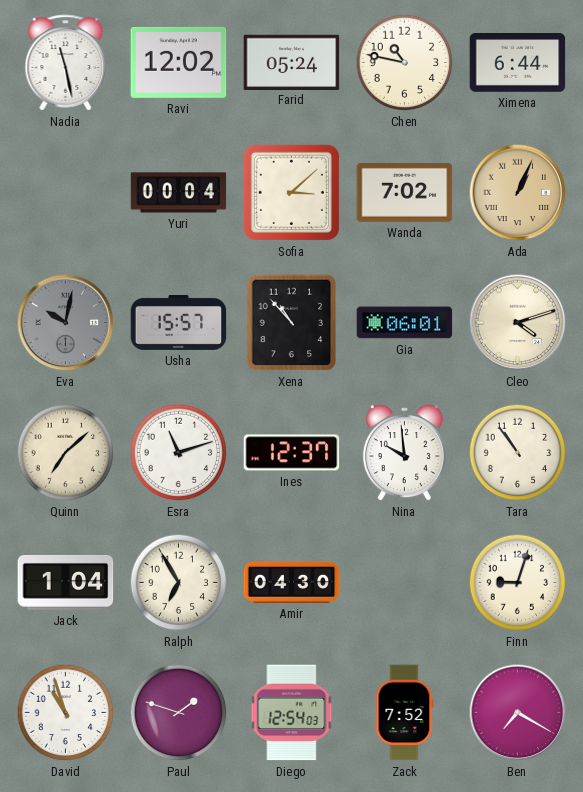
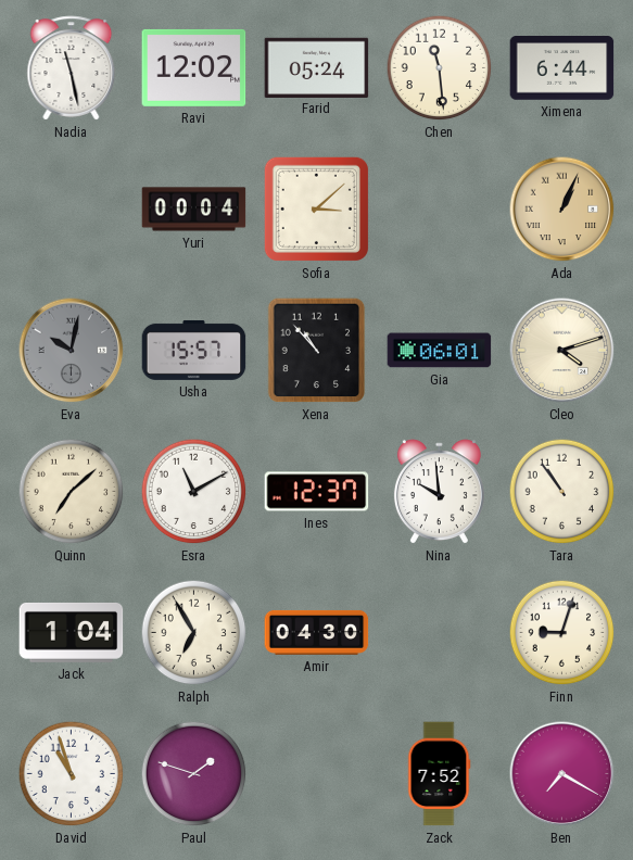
Chen: 10:47 -> 11:29 (440, 68)
Wanda: 7:02 -> none (405, 192)
Esra: 11:12 -> 11:10 (194, 492)
Diego: 12:54 -> none (292, 713)
